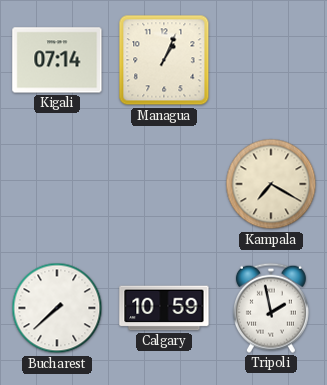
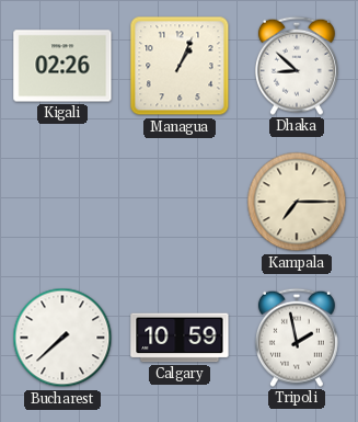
Kigali: 07:14 -> 02:26 (62, 66)
Dhaka: none -> 8:52 (297, 66)
Kampala: 7:20 -> 7:15 (297, 202)
